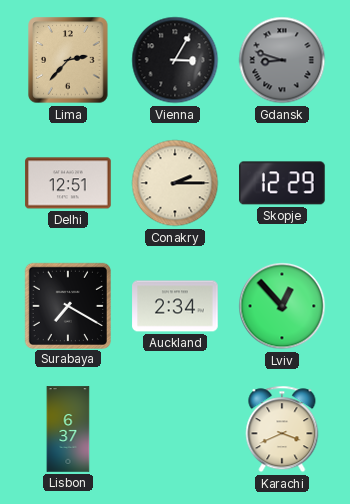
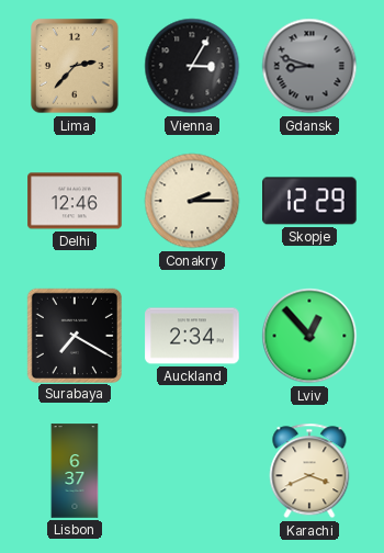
Delhi: 12:51 -> 12:46 (75, 201)
